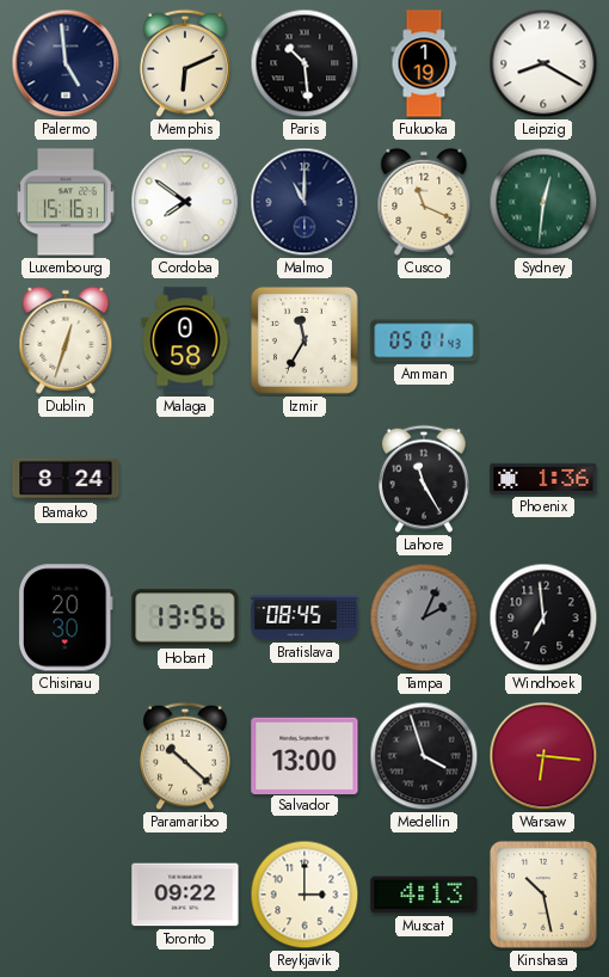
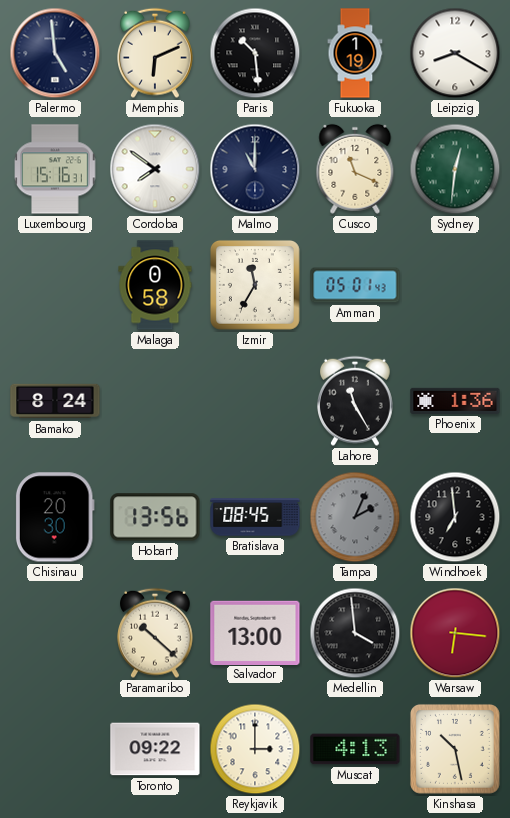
Dublin: 12:33 -> none (66, 340)
Medellin: 3:57 -> 3:59 (355, 633)
